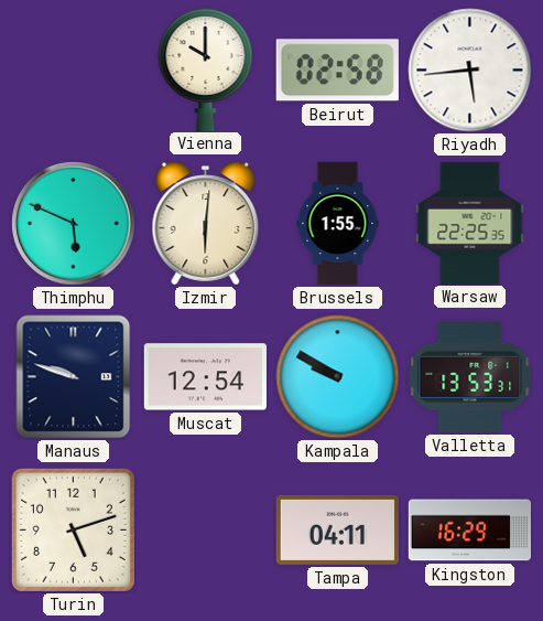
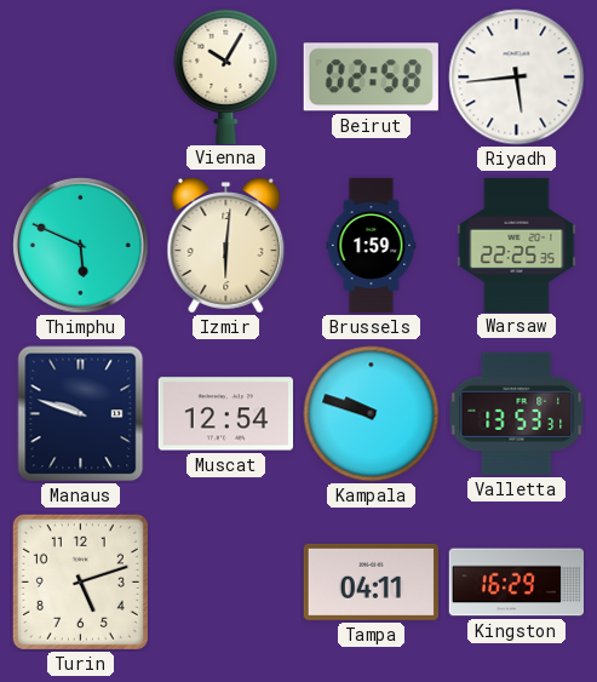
Vienna: 10:00 -> 10:05 (226, 75)
Brussels: 1:55 -> 1:59 (372, 246)
Kampala: 9:50 -> 9:48 (372, 414)
